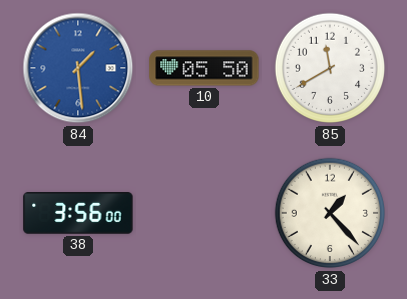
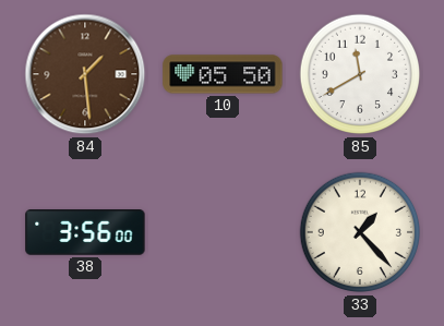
84 dial: blue -> brown (85, 74)
